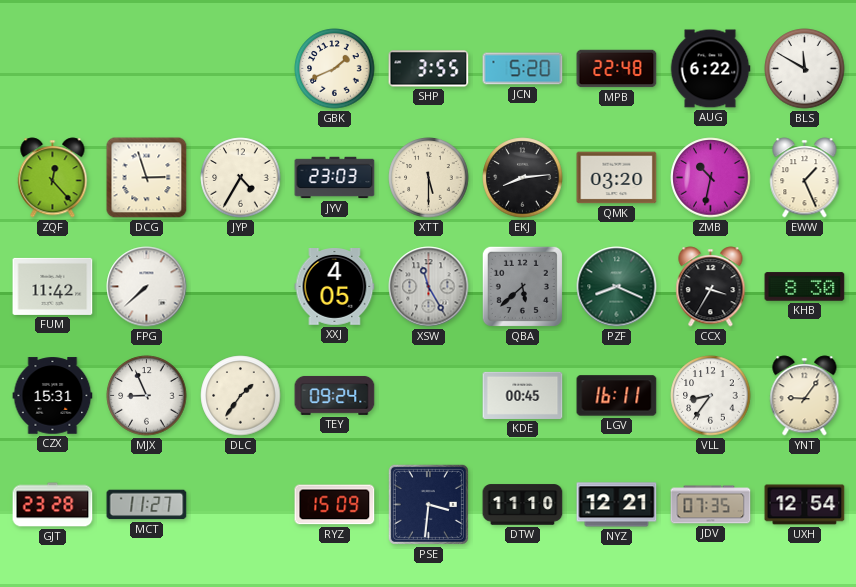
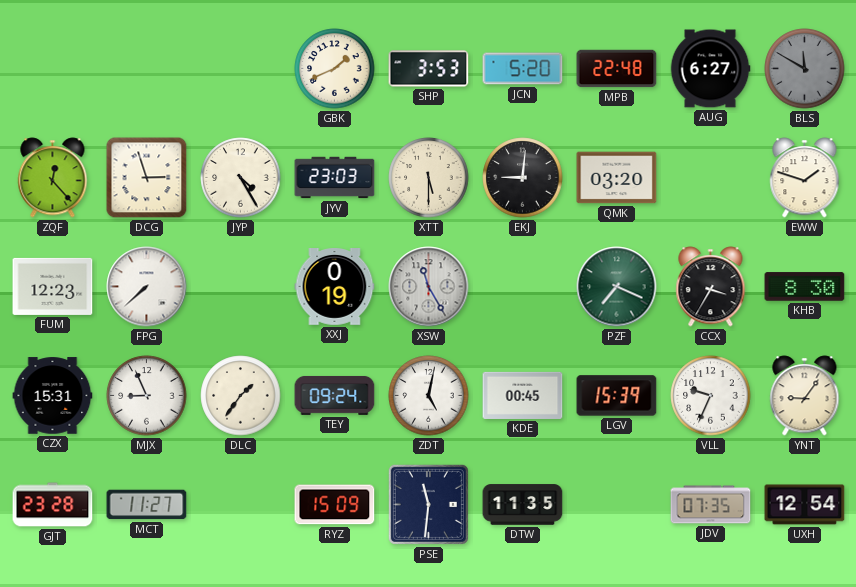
SHP: 3:55 -> 3:53 (429, 69)
AUG: 6:22 -> 6:27 (710, 69)
BLS dial: white -> grey (805, 69)
JYP: 4:35 -> 4:25 (241, 178)
EKJ: 8:14 -> 9:01 (523, 178)
ZMB: 10:32 -> none (711, 178)
EWW: 1:26 -> 1:48 (805, 178)
FUM: 11:42 -> 12:23 (53, 286)
XXJ: 4:05 -> 0:19 (335, 287)
QBA: 5:38 -> none (522, 286)
PZF: 8:19 -> 7:19 (617, 287)
ZDT: none -> 5:02 (429, 396)
LGV: 16:11 -> 15:39 (617, 396)
VLL: 8:36 -> 9:34 (711, 396)
PSE: 3:31 -> 11:31 (428, 504)
DTW: 11:10 -> 11:35 (523, 505)
NYZ: 12:21 -> none (617, 505)
